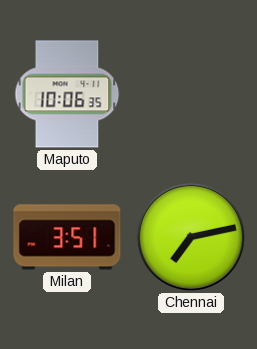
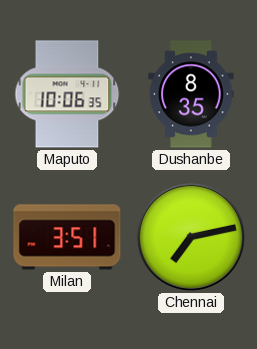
Dushanbe: none -> 8:35 (191, 94)
